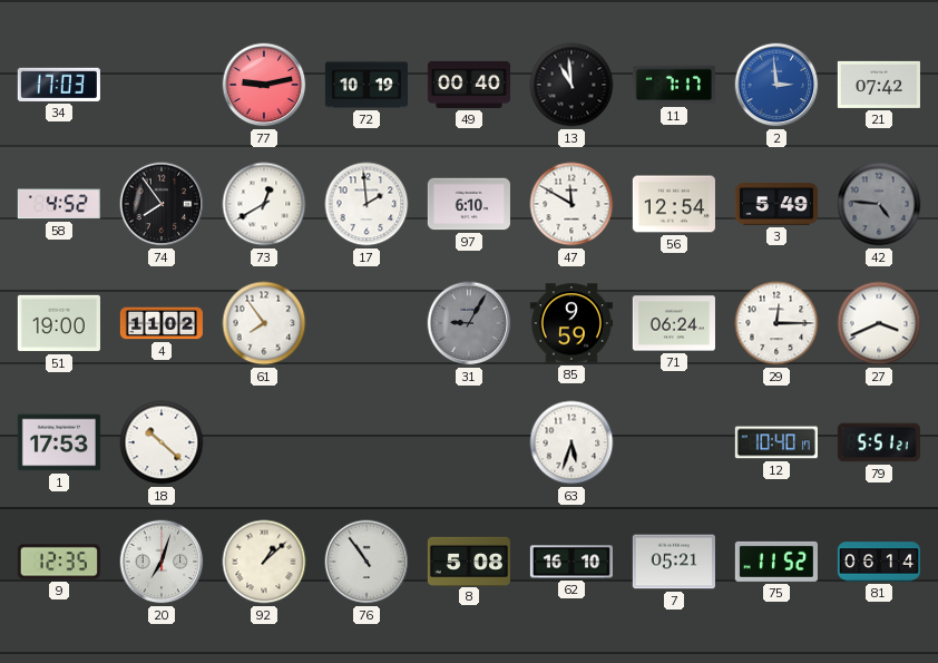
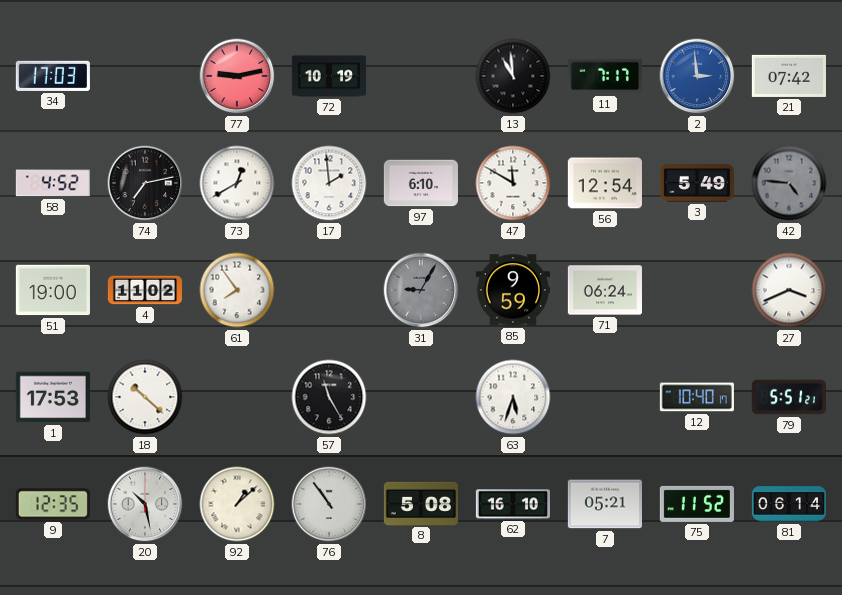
49: 00:40 -> none (468, 85)
74: 7:54 -> 7:13 (145, 183)
29: 12:15 -> none (776, 323)
57: none -> 11:25 (329, 397)
20: 7:03 -> 10:28 (145, 504)
